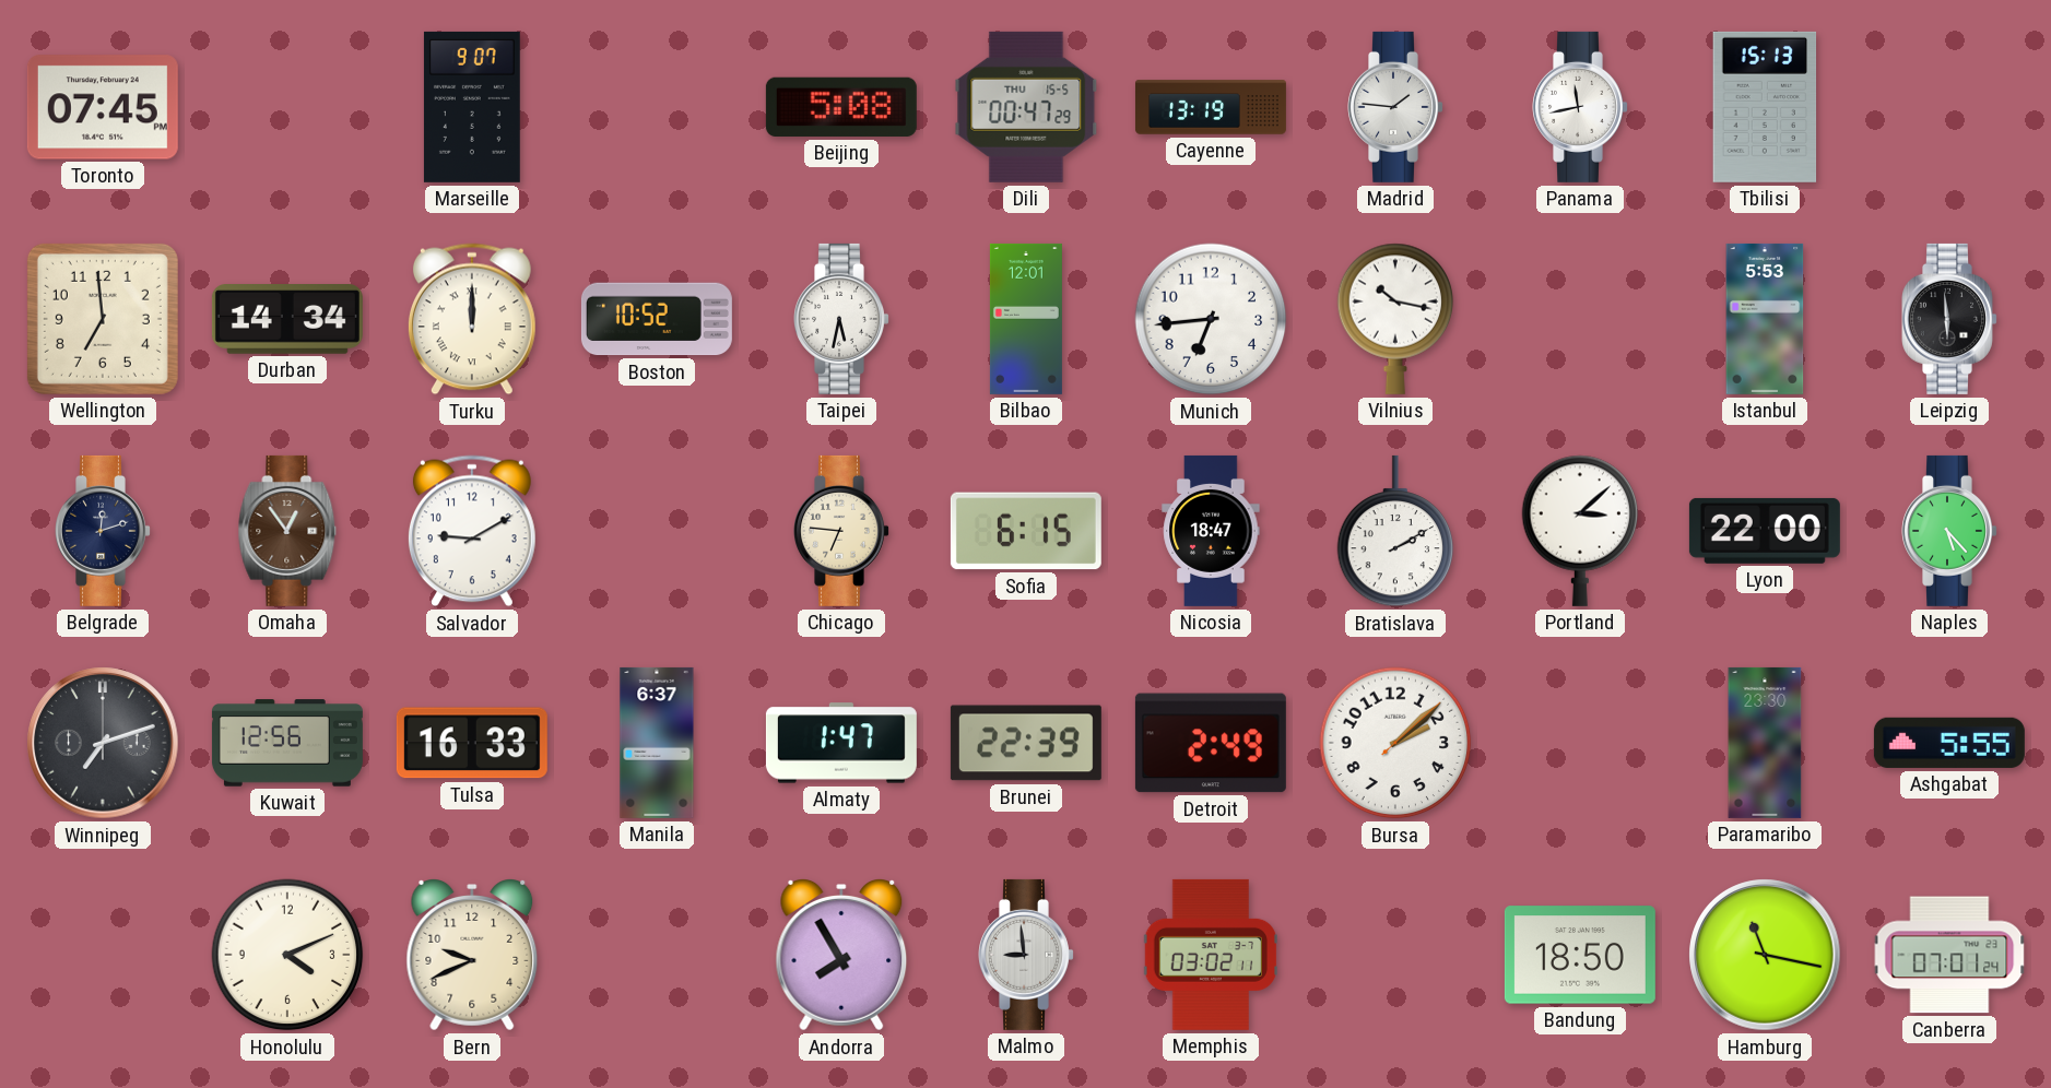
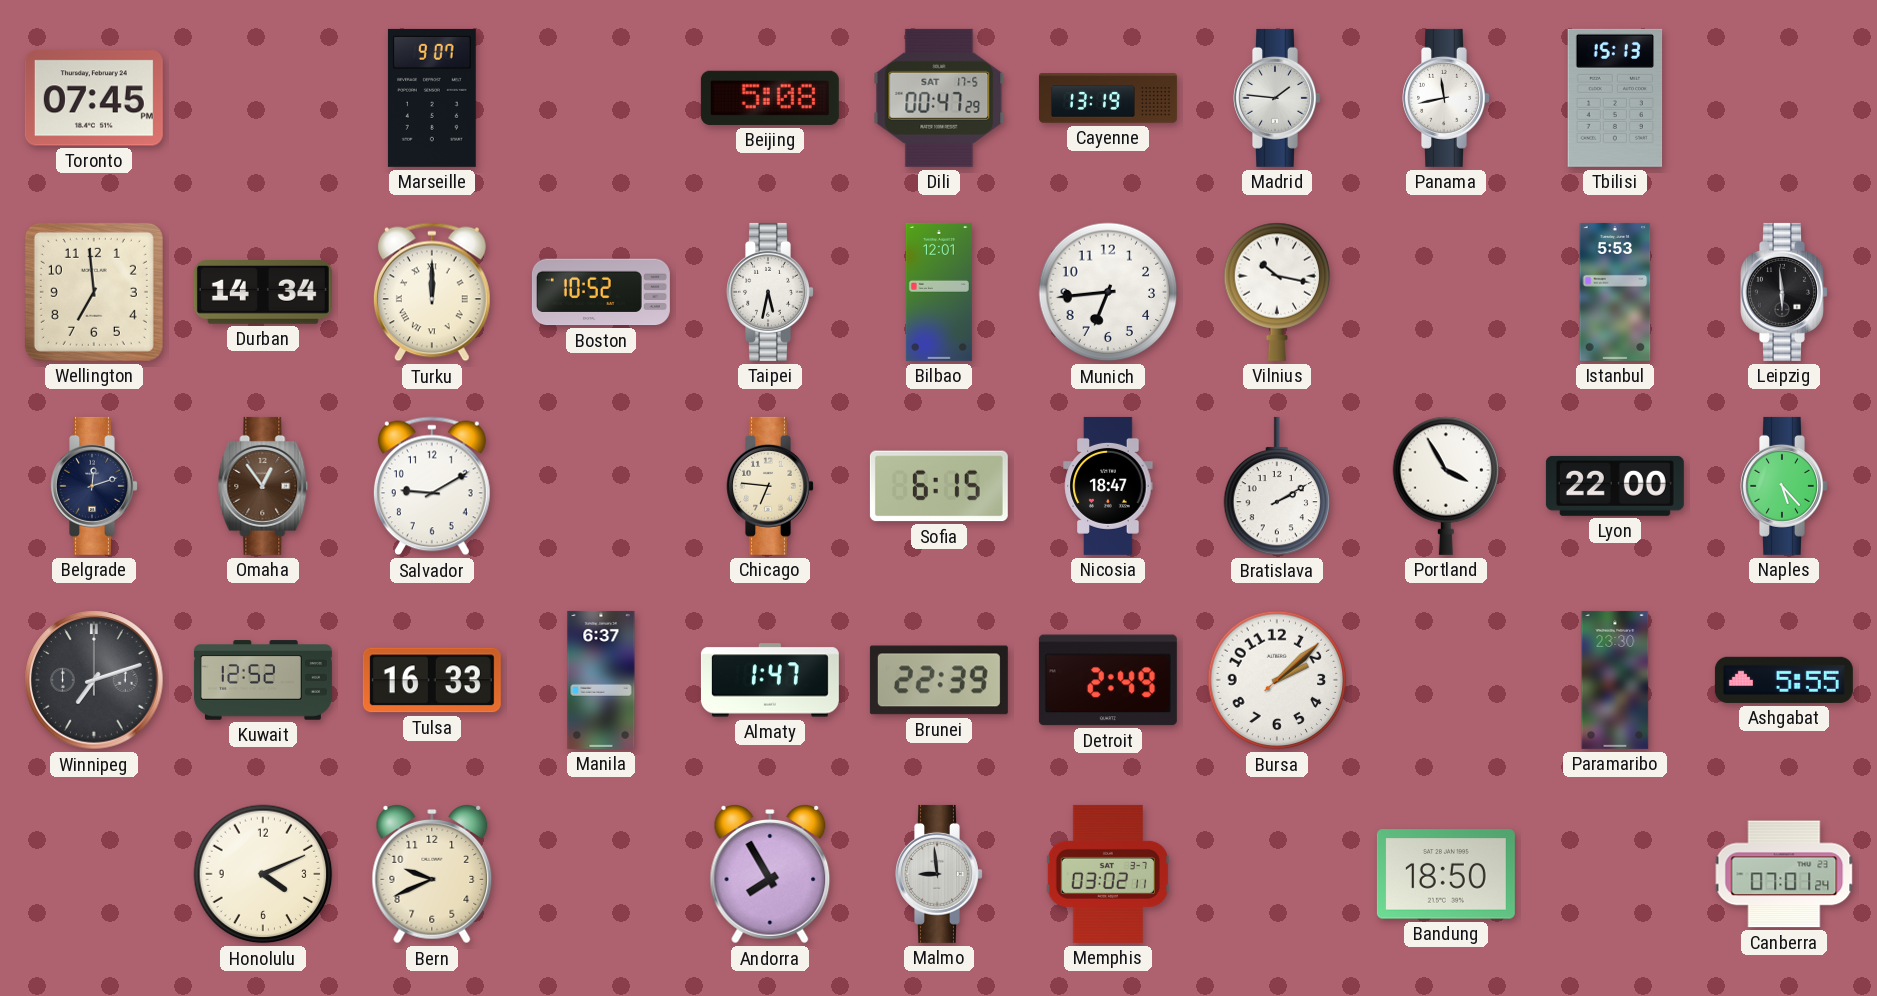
Dili date: THU 15-5 -> SAT 17-5 (939, 98)
Portland: 3:08 -> 3:55 (1446, 486)
Kuwait: 12:56 -> 12:52 (263, 680)
Hamburg: 11:17 -> none (1765, 955)
